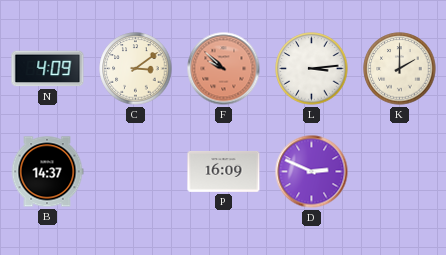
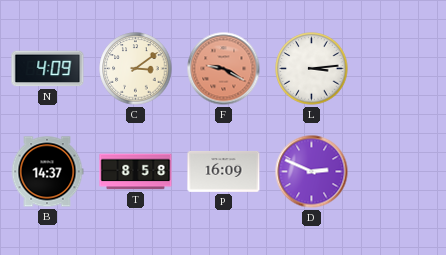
F: 9:52 -> 9:20 (224, 69)
K: 2:00 -> none (400, 69)
T: none -> 8:58 (136, 172)
